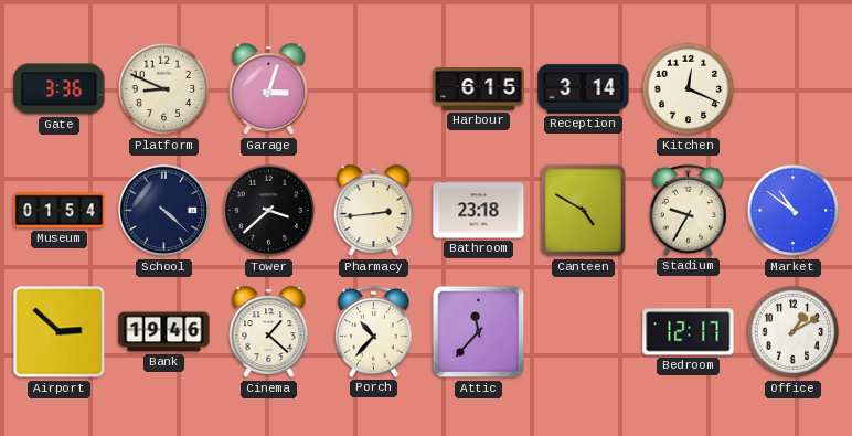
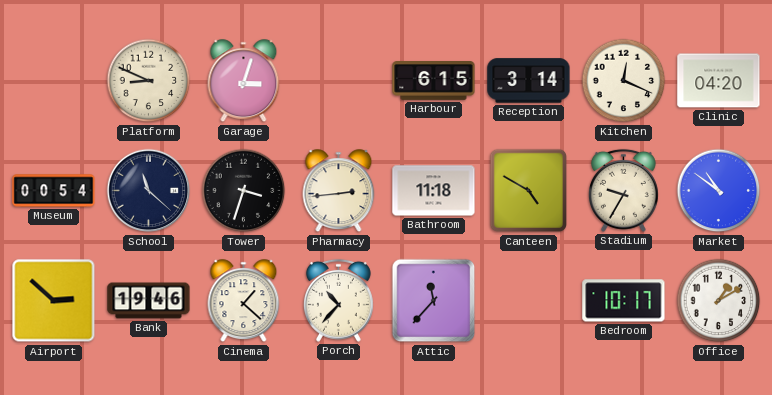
Gate: 3:36 -> none (60, 89)
Clinic: none -> 04:20 (719, 81)
Museum: 01:54 -> 00:54 (54, 191)
School: 4:22 -> 11:22 (149, 191)
Tower: 3:38 -> 3:33 (244, 191)
Bathroom: 23:18 -> 11:18 (434, 191)
Bedroom: 12:17 -> 10:17 (624, 301)
